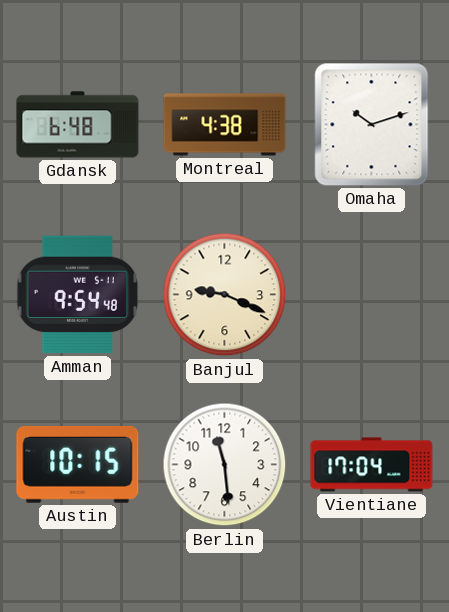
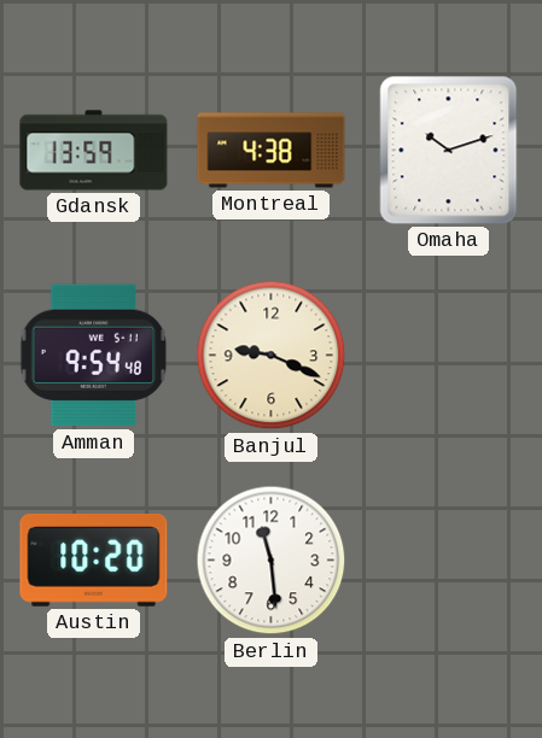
Gdansk: 6:48 -> 13:59 (94, 151)
Austin: 10:15 -> 10:20 (94, 561)
Vientiane: 17:04 -> none (372, 465)
